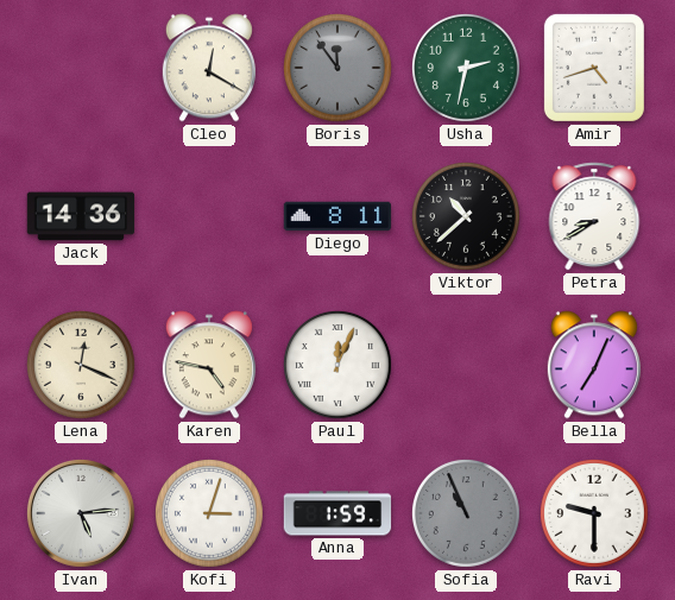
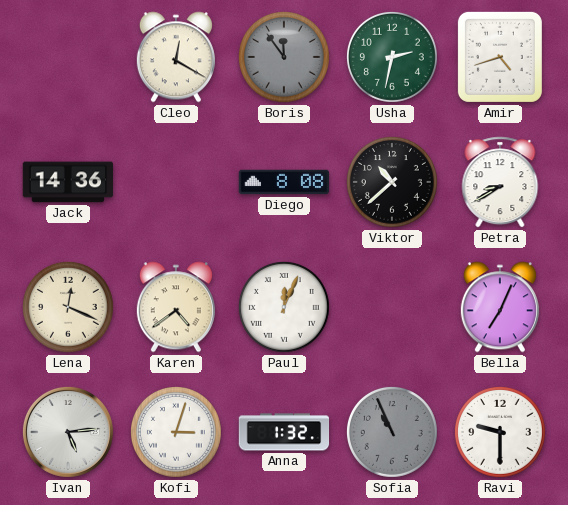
Diego: 8:11 -> 8:08 (284, 182)
Karen: 4:47 -> 4:39 (176, 307)
Anna: 1:59 -> 1:32 (284, 432)
